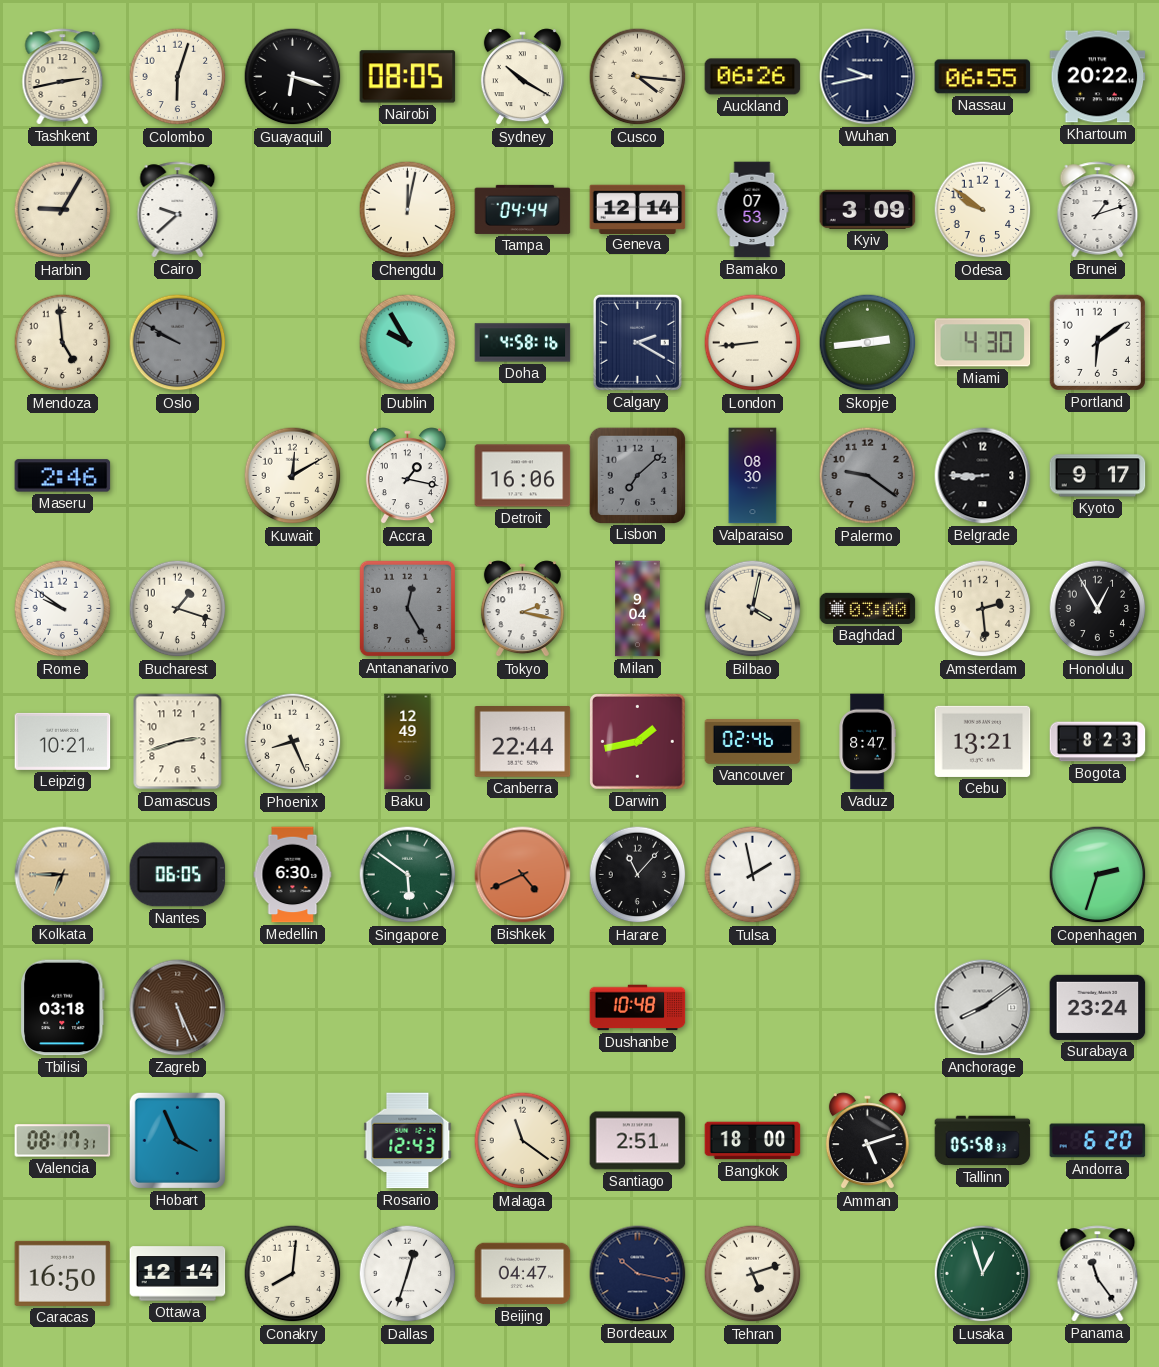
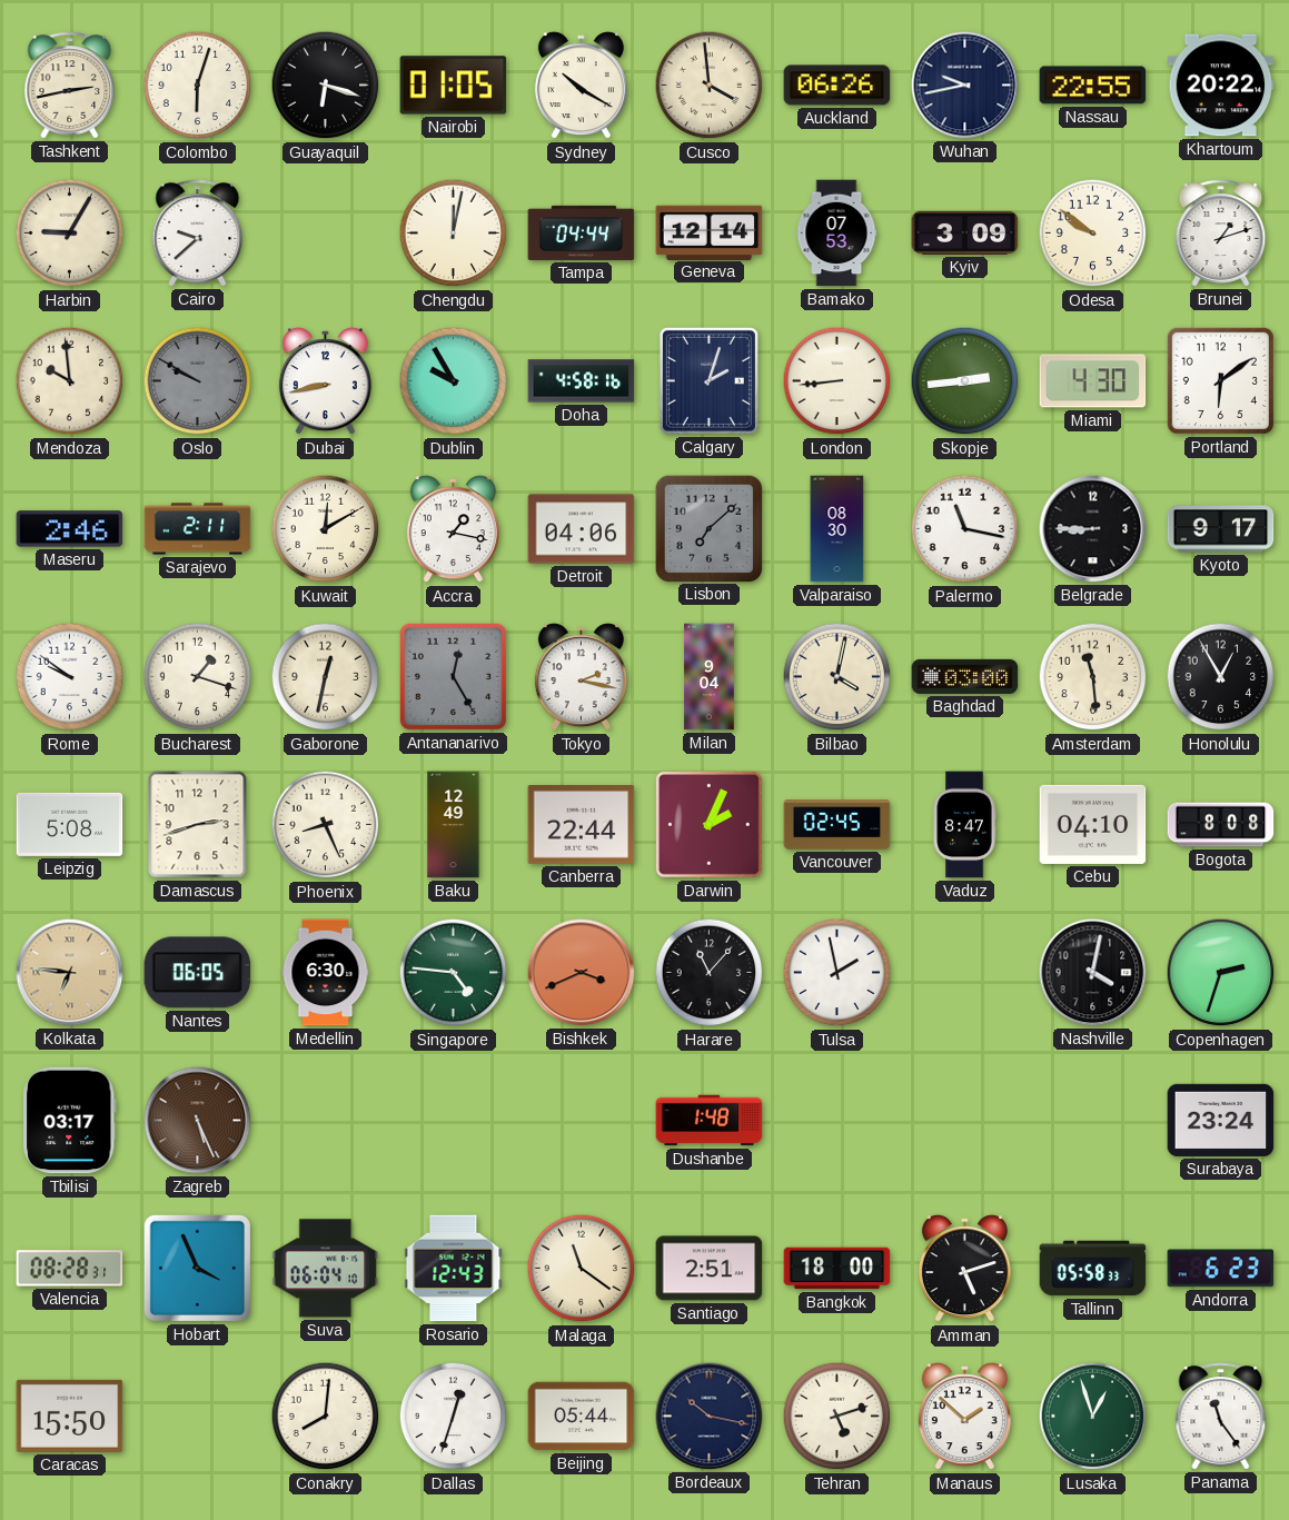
Nairobi: 08:05 -> 01:05 (454, 86)
Cusco: 4:16 -> 3:59 (710, 86)
Nassau: 06:55 -> 22:55 (1093, 86)
Mendoza: 4:59 -> 9:59 (70, 381)
Dubai: none -> 8:43 (325, 381)
Calgary: 2:20 -> 2:03 (708, 380)
Sarajevo: none -> 2:11 (198, 529)
Detroit: 16:06 -> 04:06 (582, 529)
Palermo: 9:21 -> 11:17 (965, 529)
Palermo dial: grey -> white (965, 529)
Gaborone: none -> 12:32 (326, 677)
Amsterdam: 2:29 -> 11:29 (1093, 677)
Leipzig: 10:21 -> 5:08 (70, 824)
Darwin: 1:43 -> 2:04 (710, 825)
Vancouver: 02:46 -> 02:45 (837, 825)
Cebu: 13:21 -> 04:10 (1093, 824)
Bogota: 8:23 -> 8:08 (1221, 825)
Kolkata: 6:45 -> 6:46 (70, 973)
Singapore: 5:51 -> 4:46 (454, 973)
Bishkek: 4:41 -> 3:41 (582, 973)
Nashville: none -> 4:02 (1093, 973)
Tbilisi: 03:18 -> 03:17 (70, 1121)
Dushanbe: 10:48 -> 1:48 (710, 1121)
Anchorage: 8:09 -> none (983, 1008)
Valencia: 08:17 -> 08:28 (70, 1269)
Suva: none -> 06:04 (326, 1269)
Andorra: 6:20 -> 6:23 (1221, 1269)
Caracas: 16:50 -> 15:50 (70, 1415)
Ottawa: 12:14 -> none (178, 1274)
Beijing: 04:47 -> 05:44 (582, 1417)
Manaus: none -> 1:52 (964, 1417)
